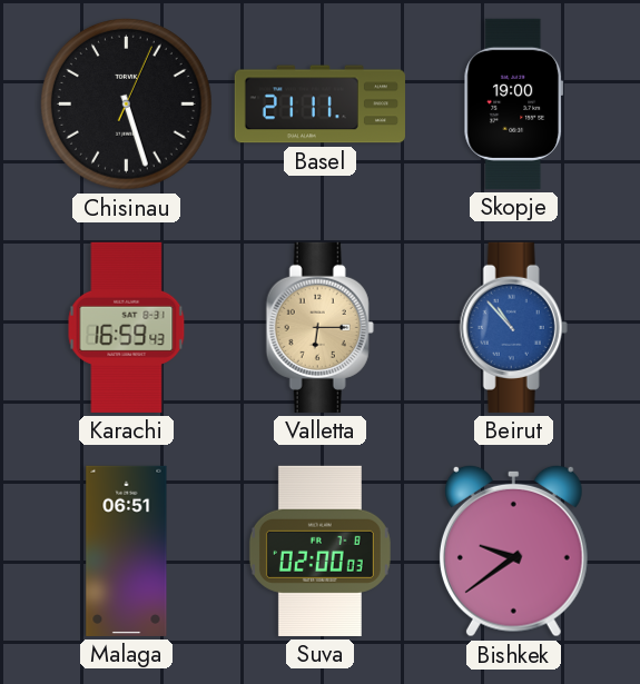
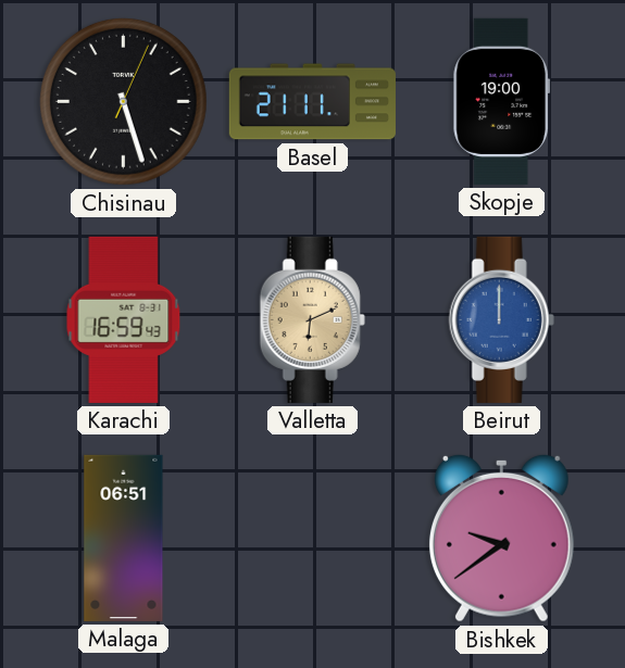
Valletta: 6:15 -> 6:11 (312, 319)
Beirut: 10:53 -> 12:00 (501, 319)
Suva: 02:00 -> none (319, 551)
